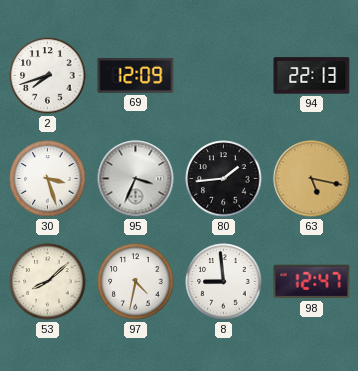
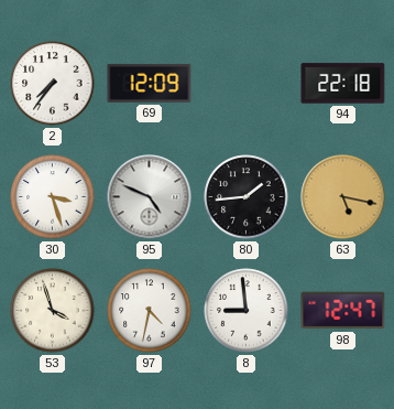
2: 7:42 -> 7:36 (53, 84)
94: 22:13 -> 22:18 (343, 84)
95: 3:34 -> 4:49 (150, 197)
53: 8:08 -> 3:57 (53, 311)
